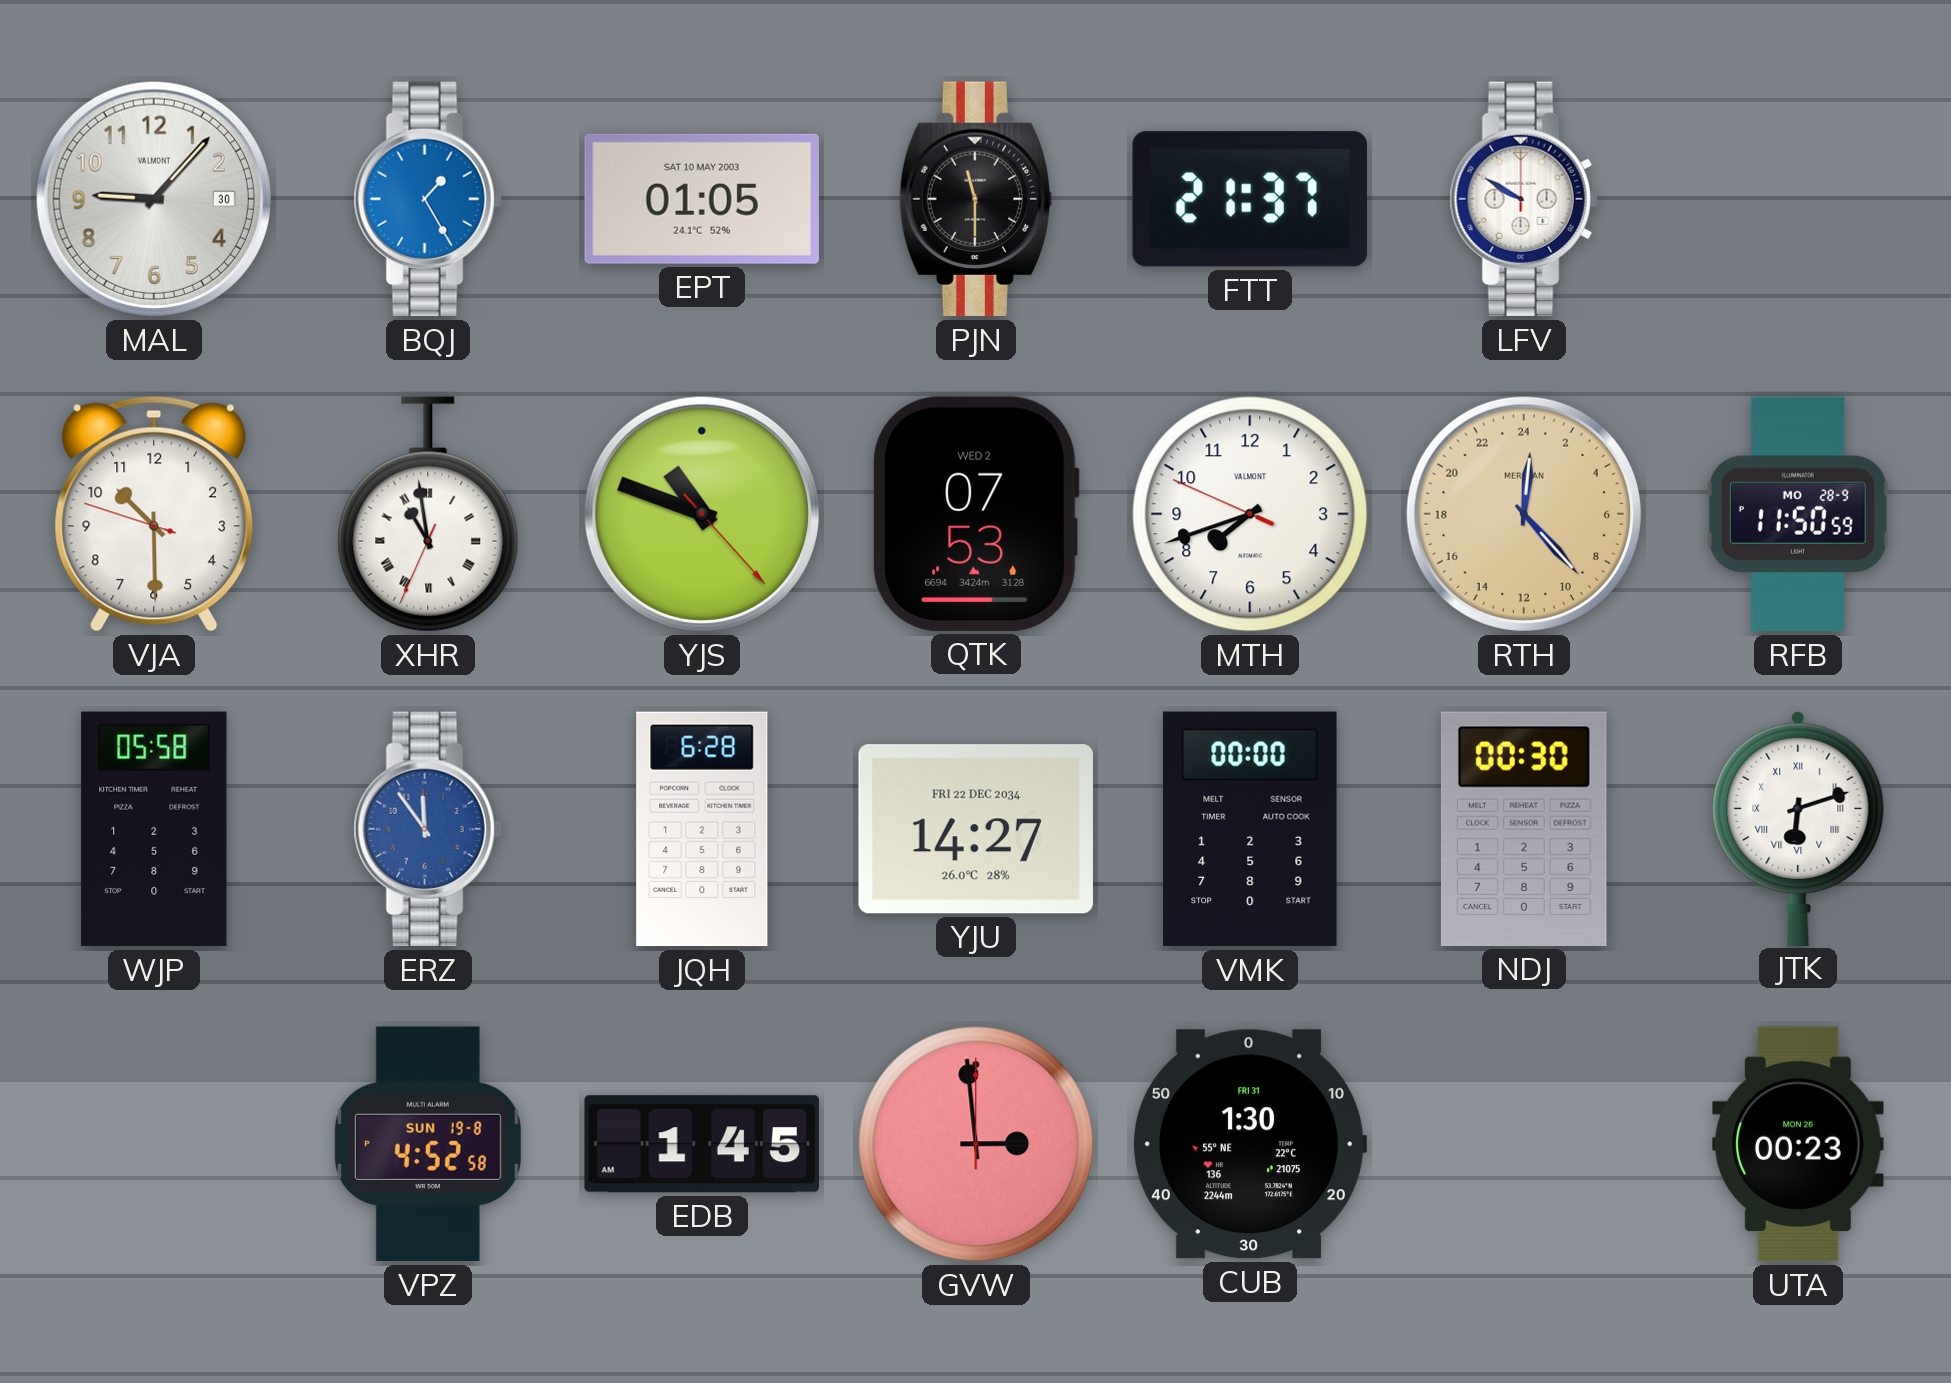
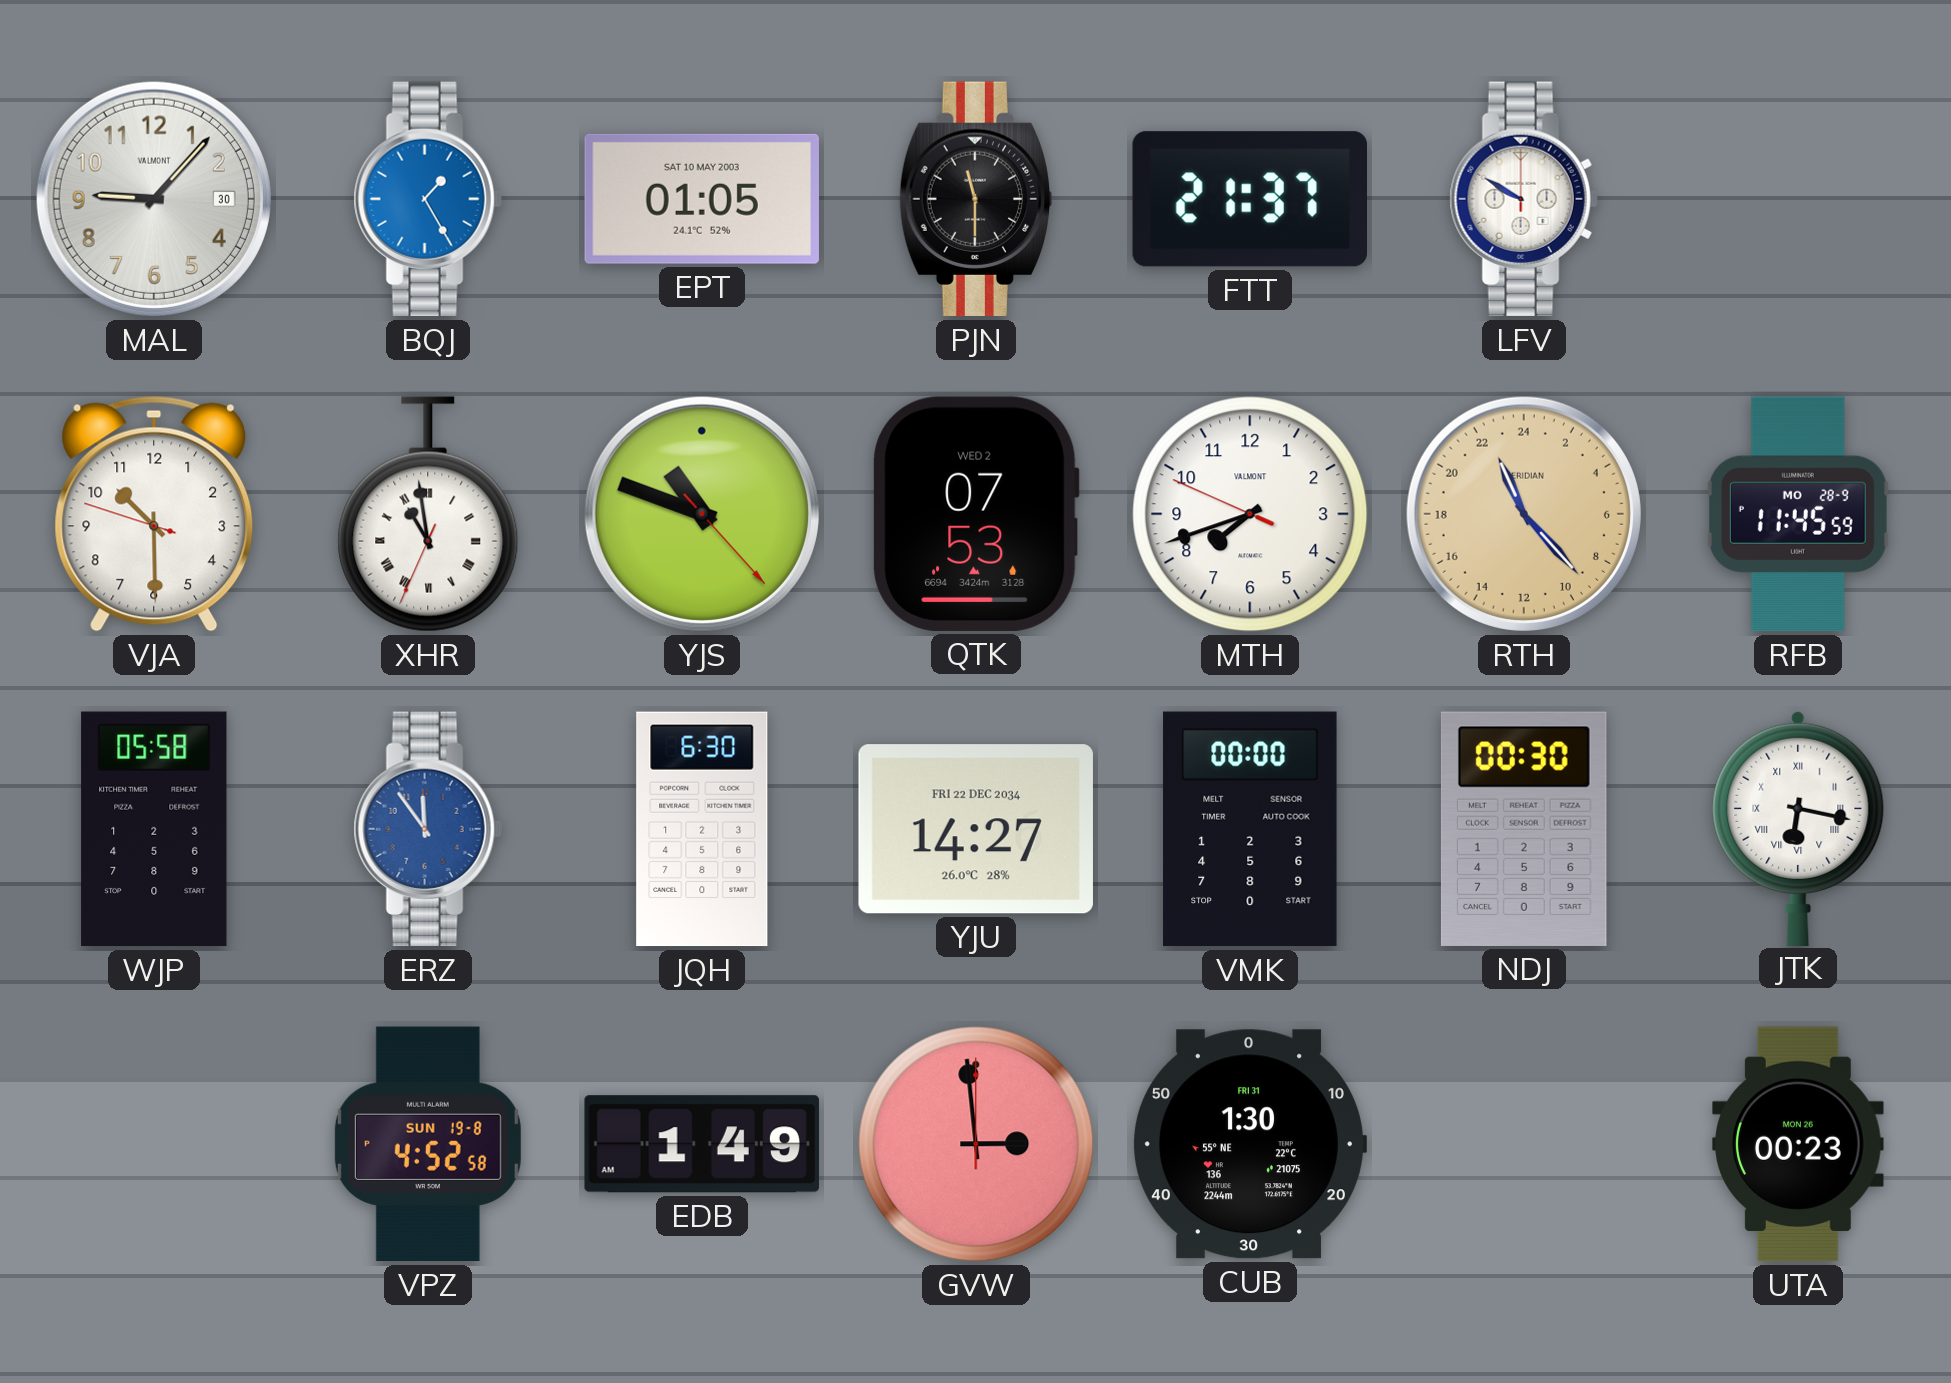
RTH: 0:23 -> 22:23 (1524, 514)
RFB: 11:50 -> 11:45 (1798, 514)
JQH: 6:28 -> 6:30 (702, 829)
JTK: 6:12 -> 6:17 (1798, 828)
EDB: 1:45 -> 1:49 (702, 1144)
